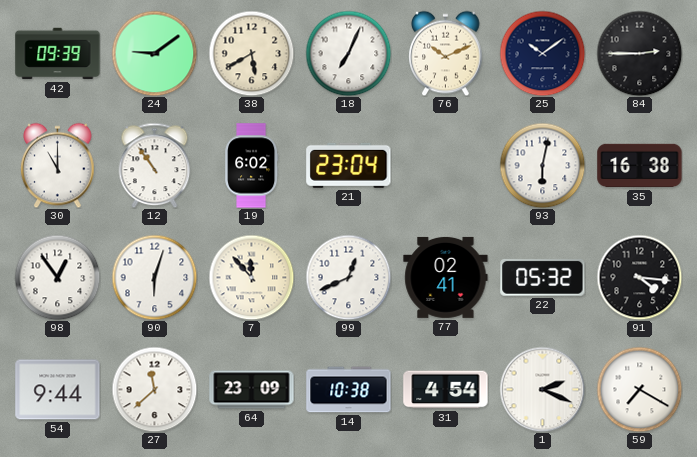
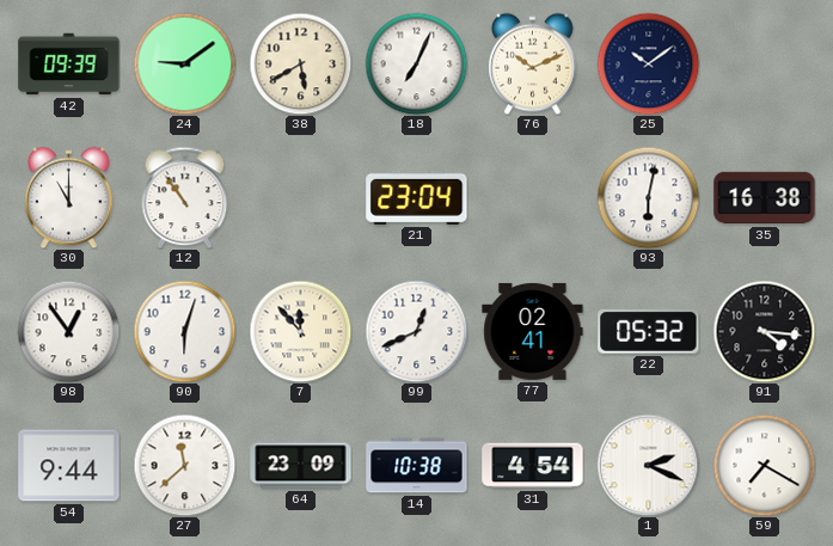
84: 2:45 -> none (639, 53)
19: 6:02 -> none (252, 166)
